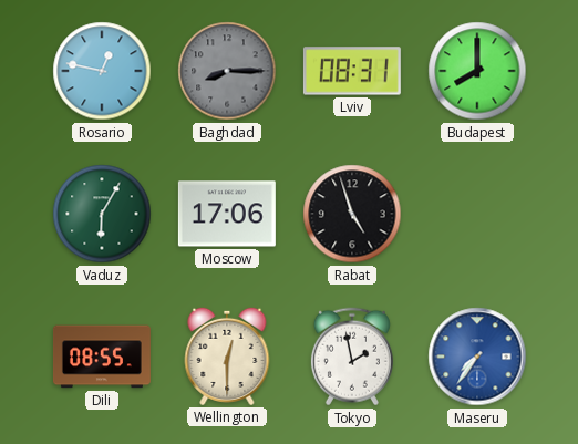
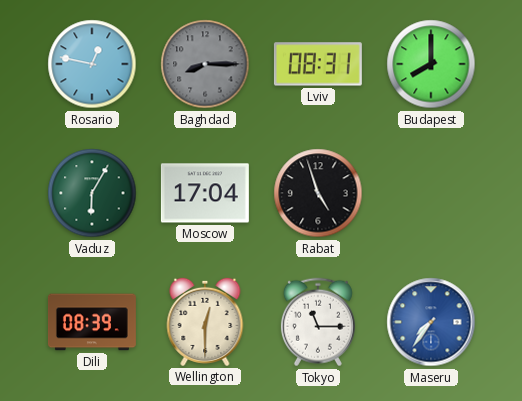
Moscow: 17:06 -> 17:04 (205, 193)
Dili: 08:55 -> 08:39 (92, 322)
Tokyo: 1:58 -> 11:15 (318, 322)
